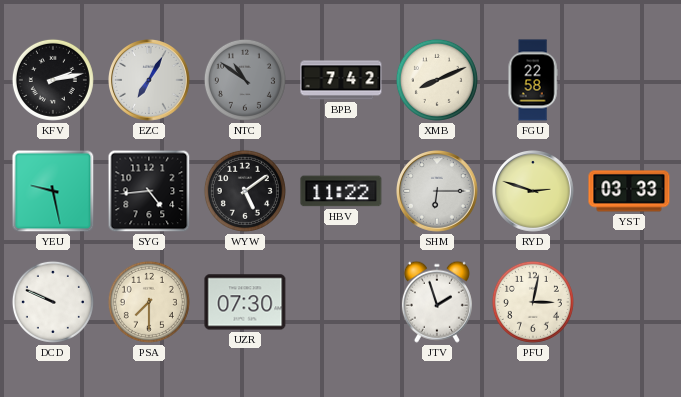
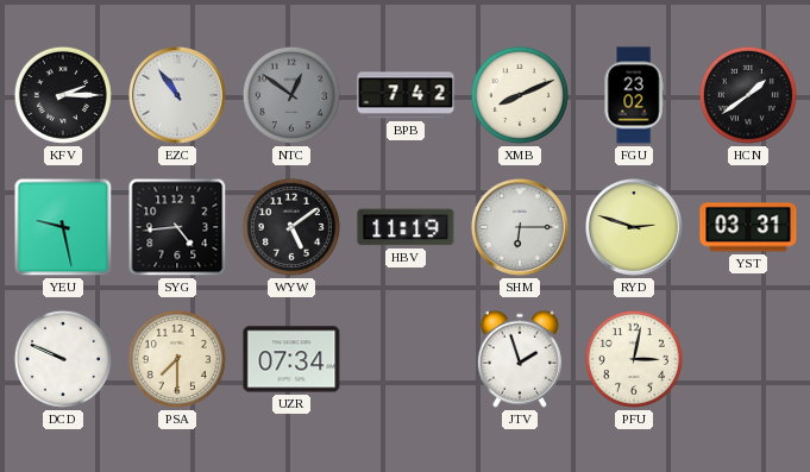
KFV: 2:13 -> 2:15 (63, 95)
EZC: 7:05 -> 10:54 (178, 96)
NTC: 10:51 -> 12:51 (291, 95)
FGU: 22:58 -> 23:02 (634, 95)
HCN: none -> 1:39 (748, 95)
HBV: 11:22 -> 11:19 (406, 227)
YST: 03:33 -> 03:31 (748, 227)
UZR: 07:30 -> 07:34 (291, 359)
